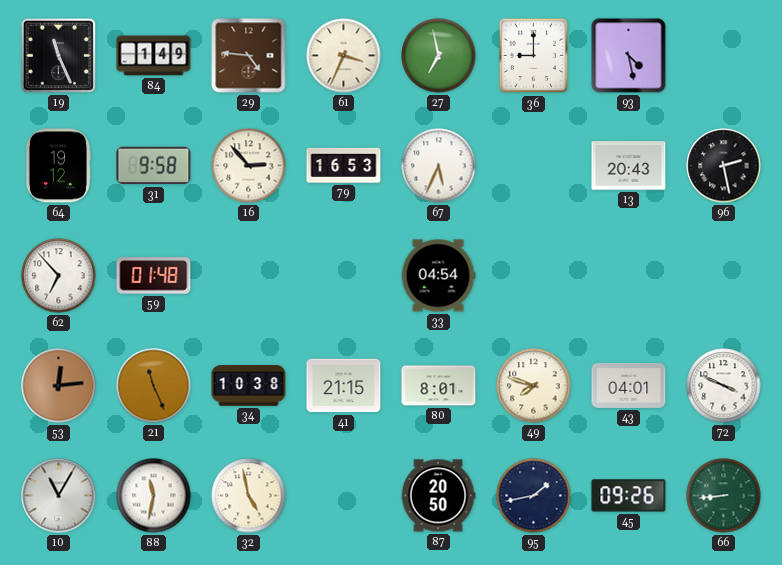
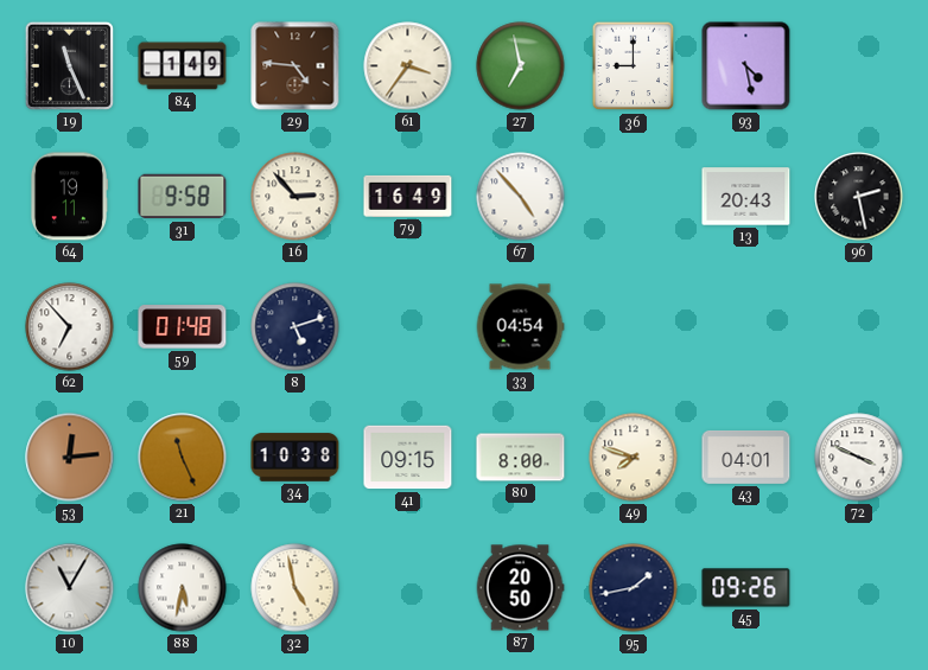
61: 3:34 -> 3:36 (408, 66)
64: 19:12 -> 19:11 (68, 197)
79: 16:53 -> 16:49 (408, 196)
67: 5:34 -> 4:53 (521, 197)
8: none -> 5:12 (295, 327)
41: 21:15 -> 09:15 (408, 458)
80: 8:01 -> 8:00 (521, 458)
88: 11:32 -> 5:32 (183, 588)
66: 8:44 -> none (724, 496)
